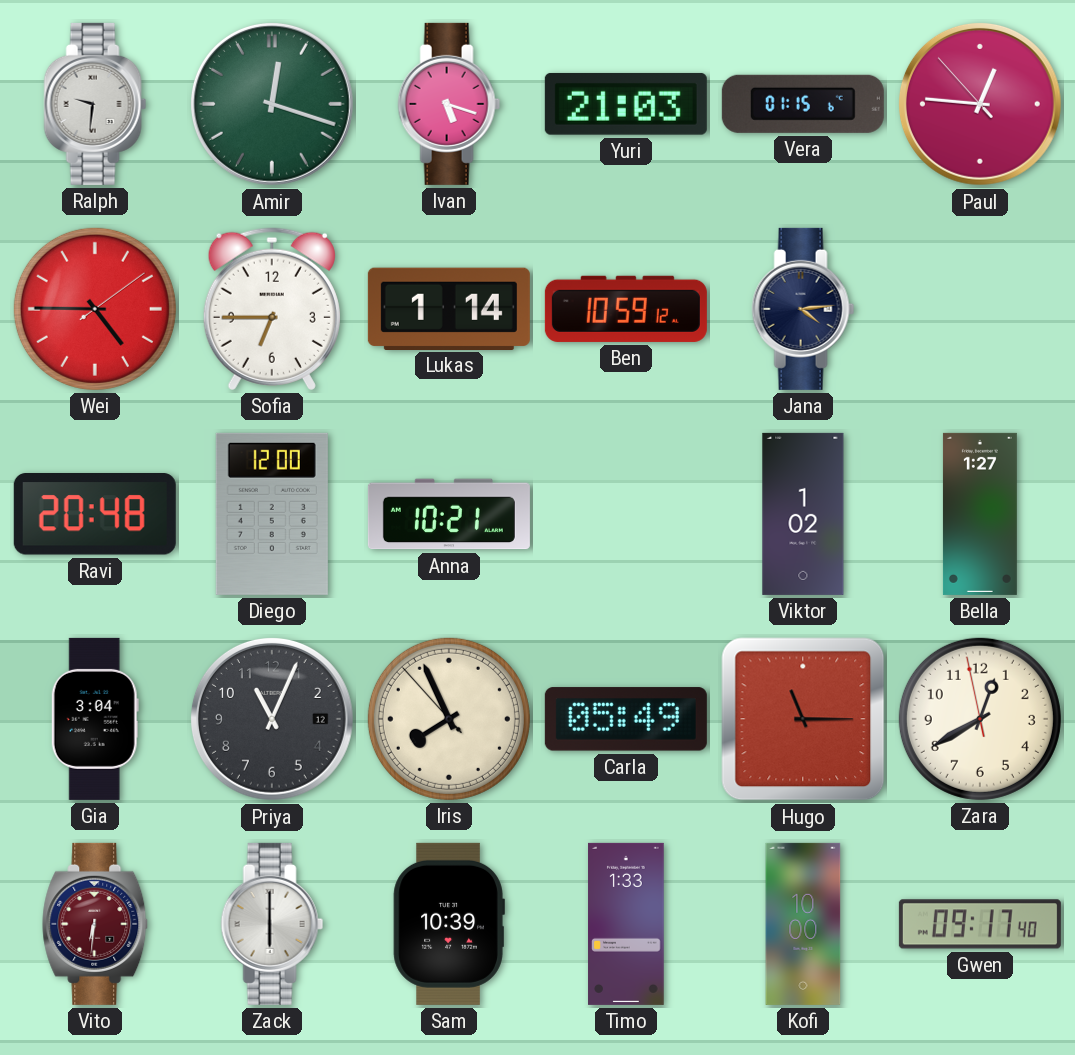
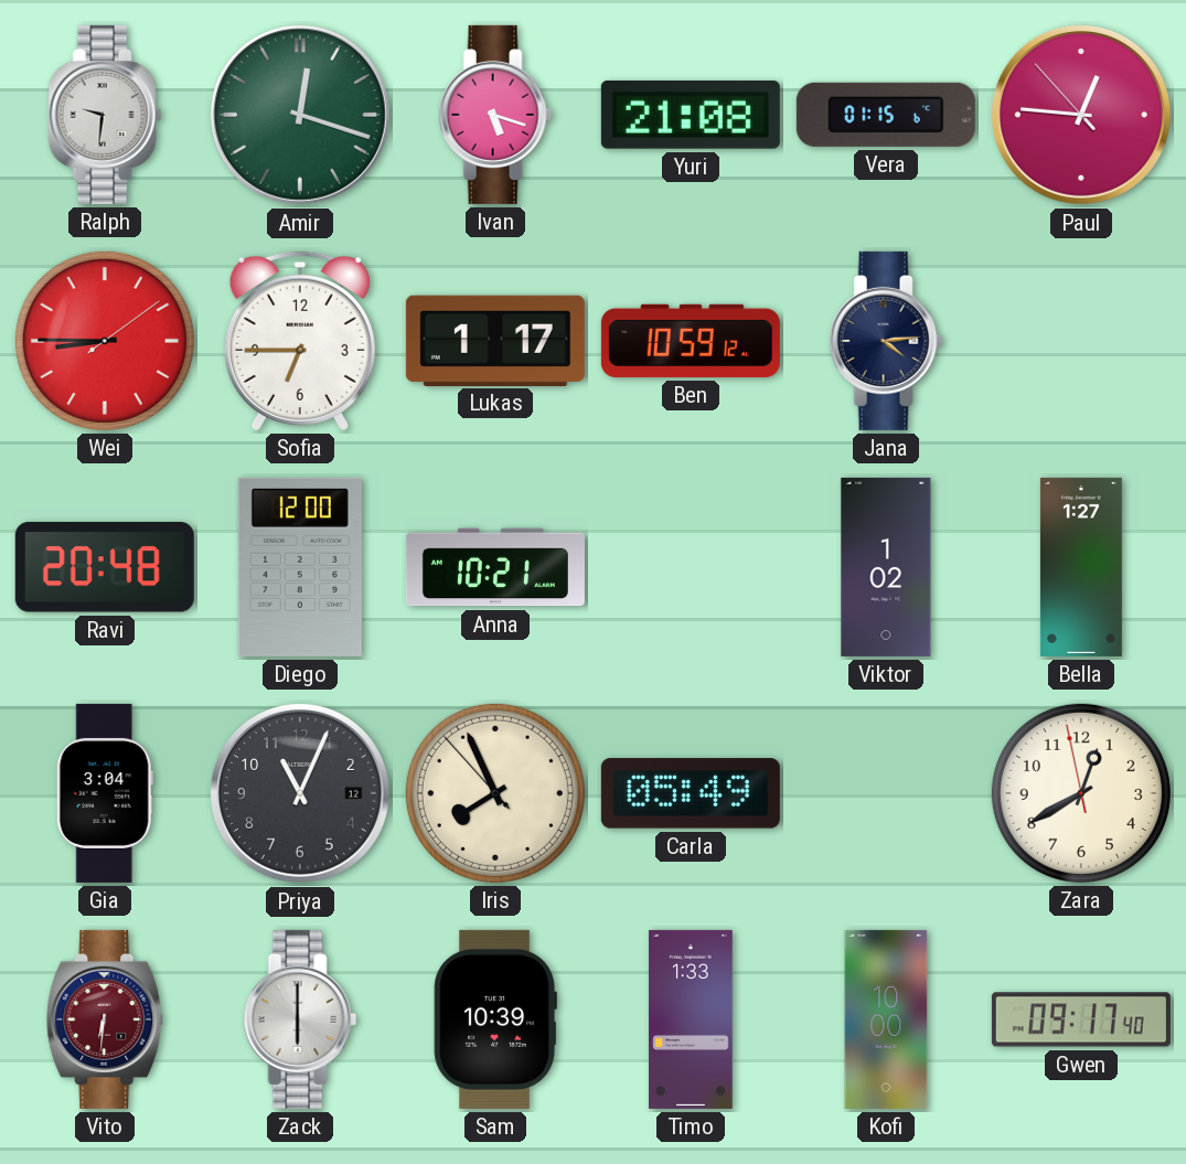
Yuri: 21:03 -> 21:08 (691, 115)
Wei: 4:45 -> 8:45 (105, 341)
Lukas: 1:14 -> 1:17 (495, 340)
Hugo: 11:15 -> none (803, 719)
